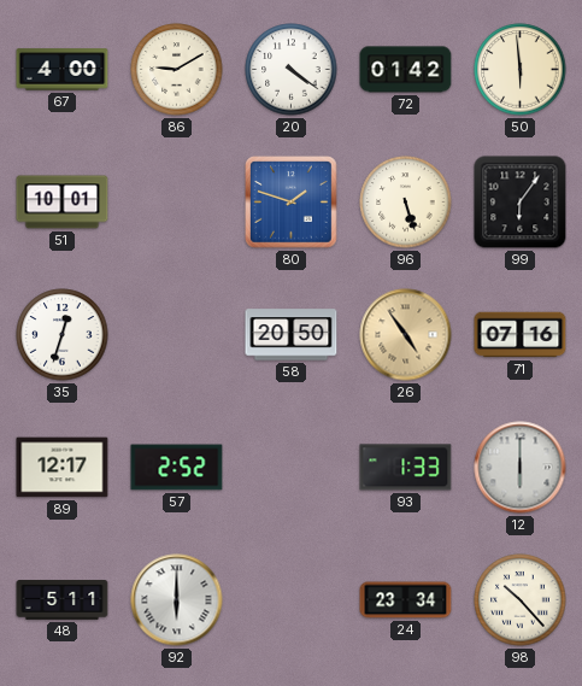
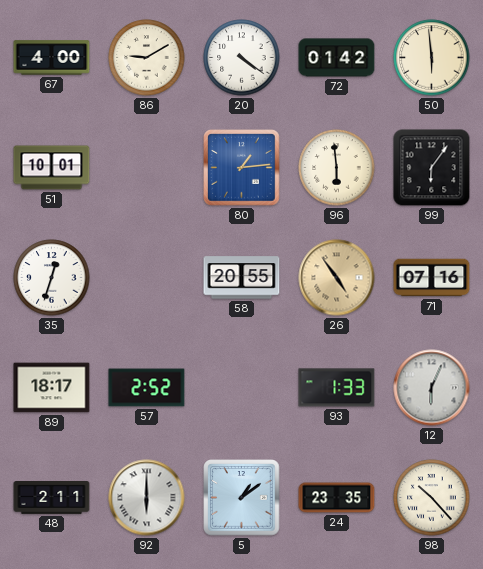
80: 1:48 -> 1:14 (242, 168)
96: 5:27 -> 5:59 (337, 168)
58: 20:50 -> 20:55 (242, 278)
89: 12:17 -> 18:17 (52, 388)
12: 6:00 -> 6:04 (432, 388)
48: 5:11 -> 2:11 (52, 498)
5: none -> 1:09 (242, 498)
24: 23:34 -> 23:35 (337, 498)
